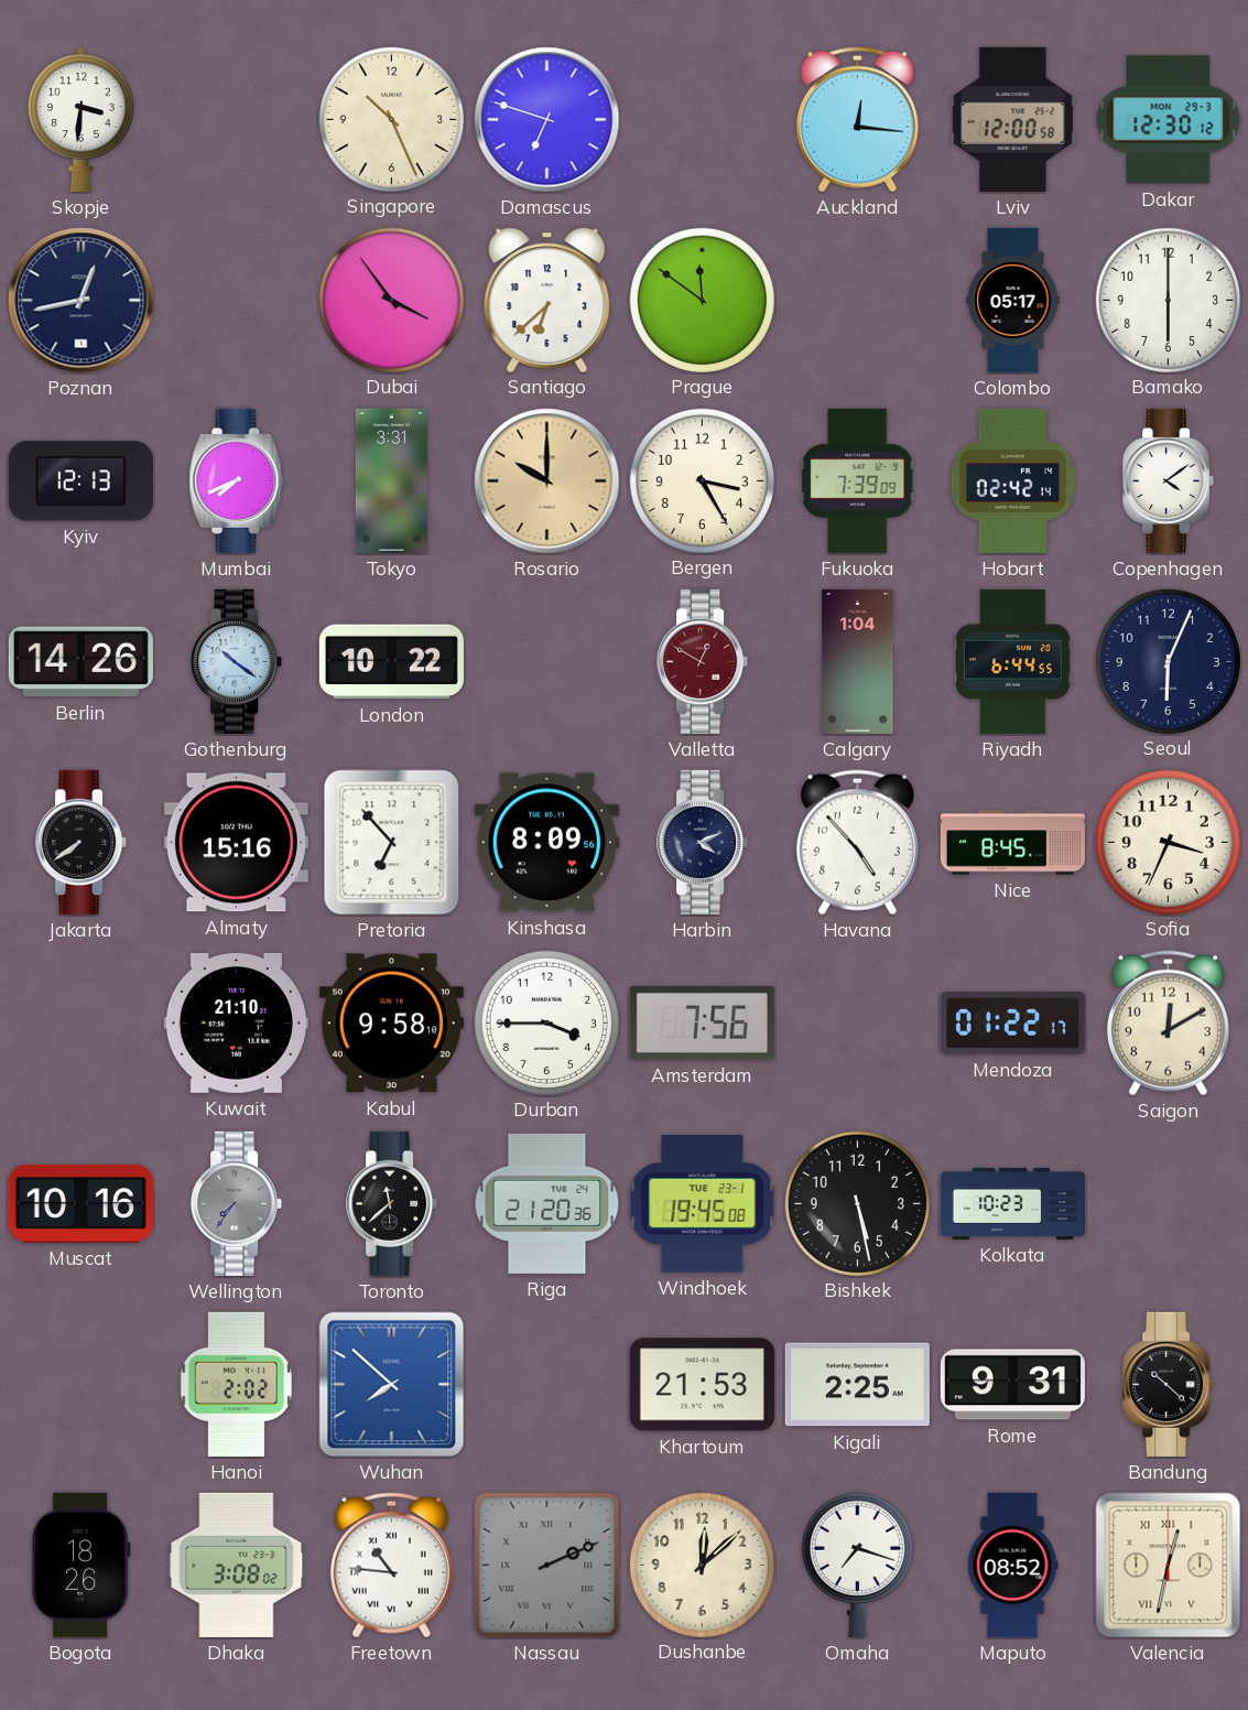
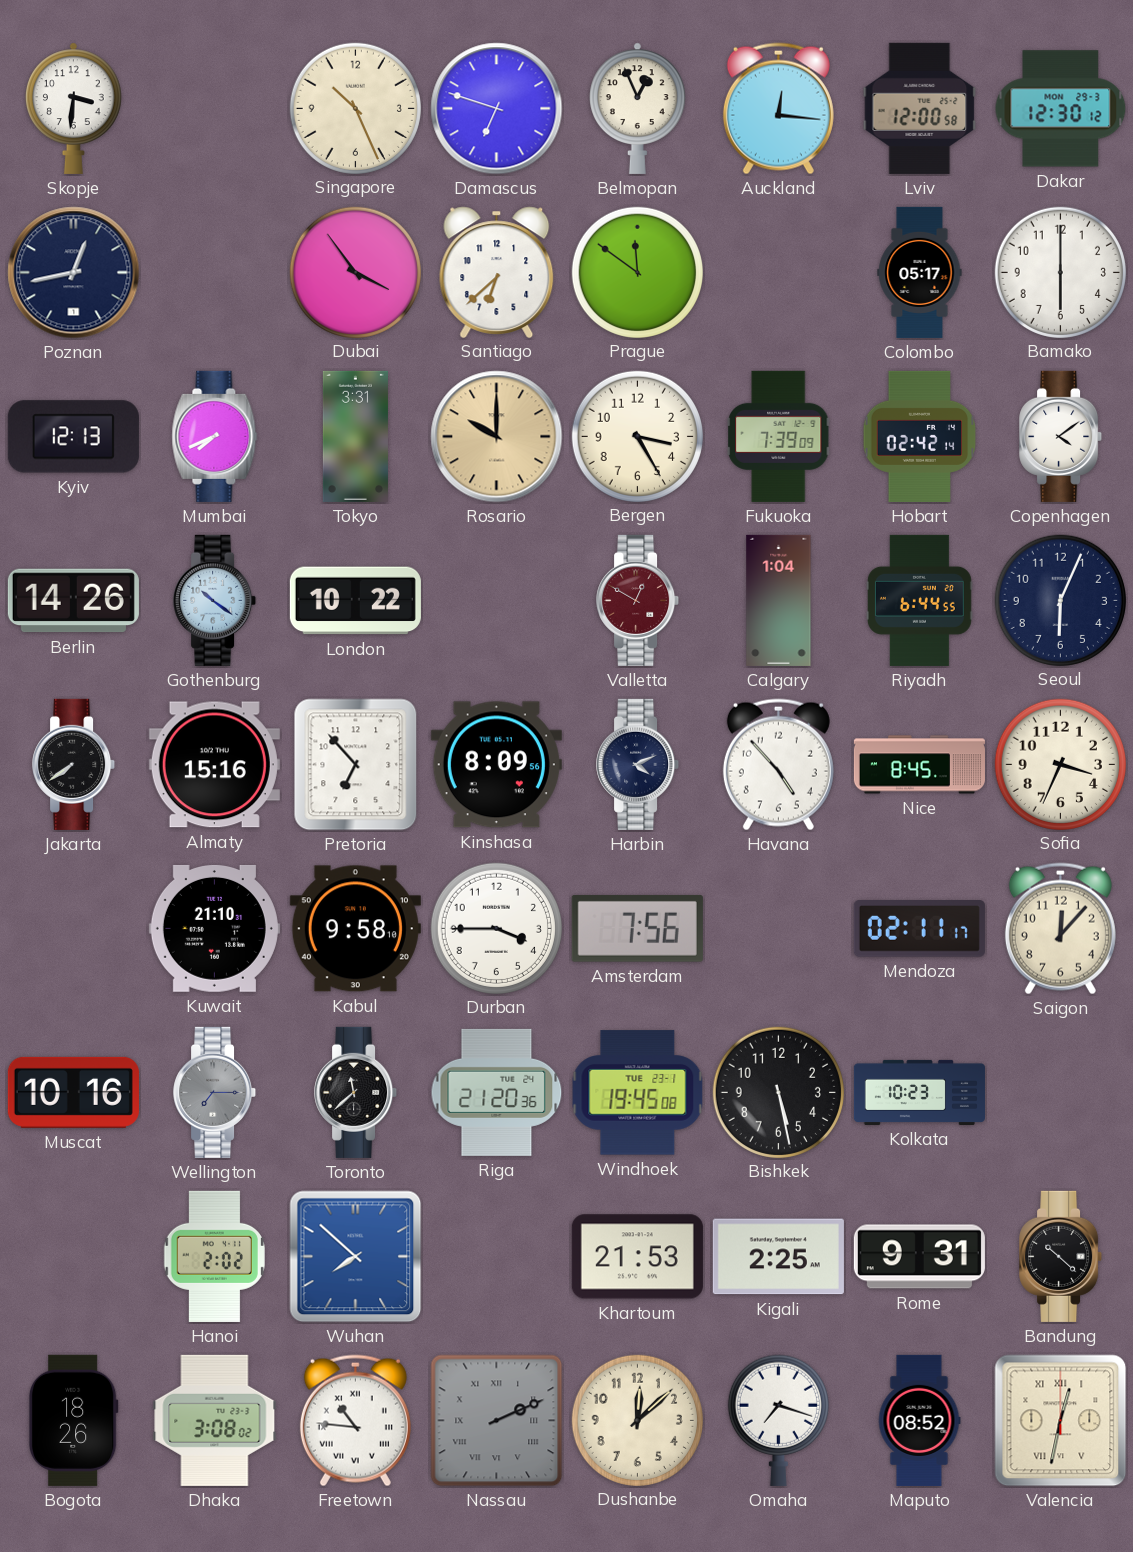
Belmopan: none -> 12:56 (638, 108)
Mendoza: 01:22 -> 02:11 (919, 929)
Saigon: 12:10 -> 12:07 (1060, 929)
Wellington: 7:36 -> 7:15 (215, 1092)
